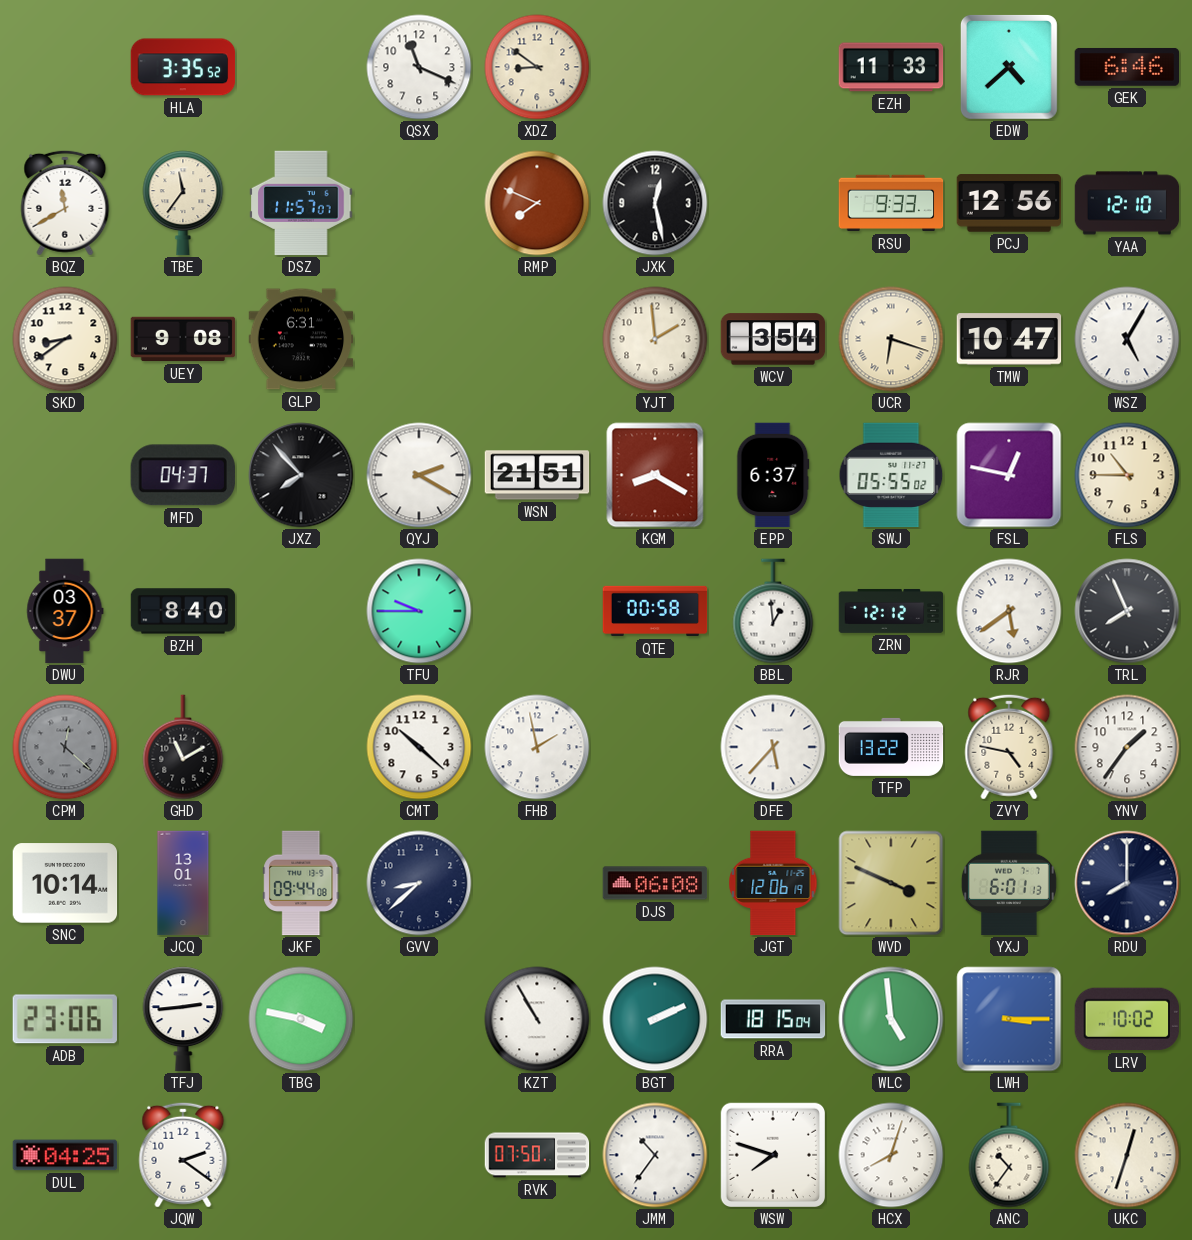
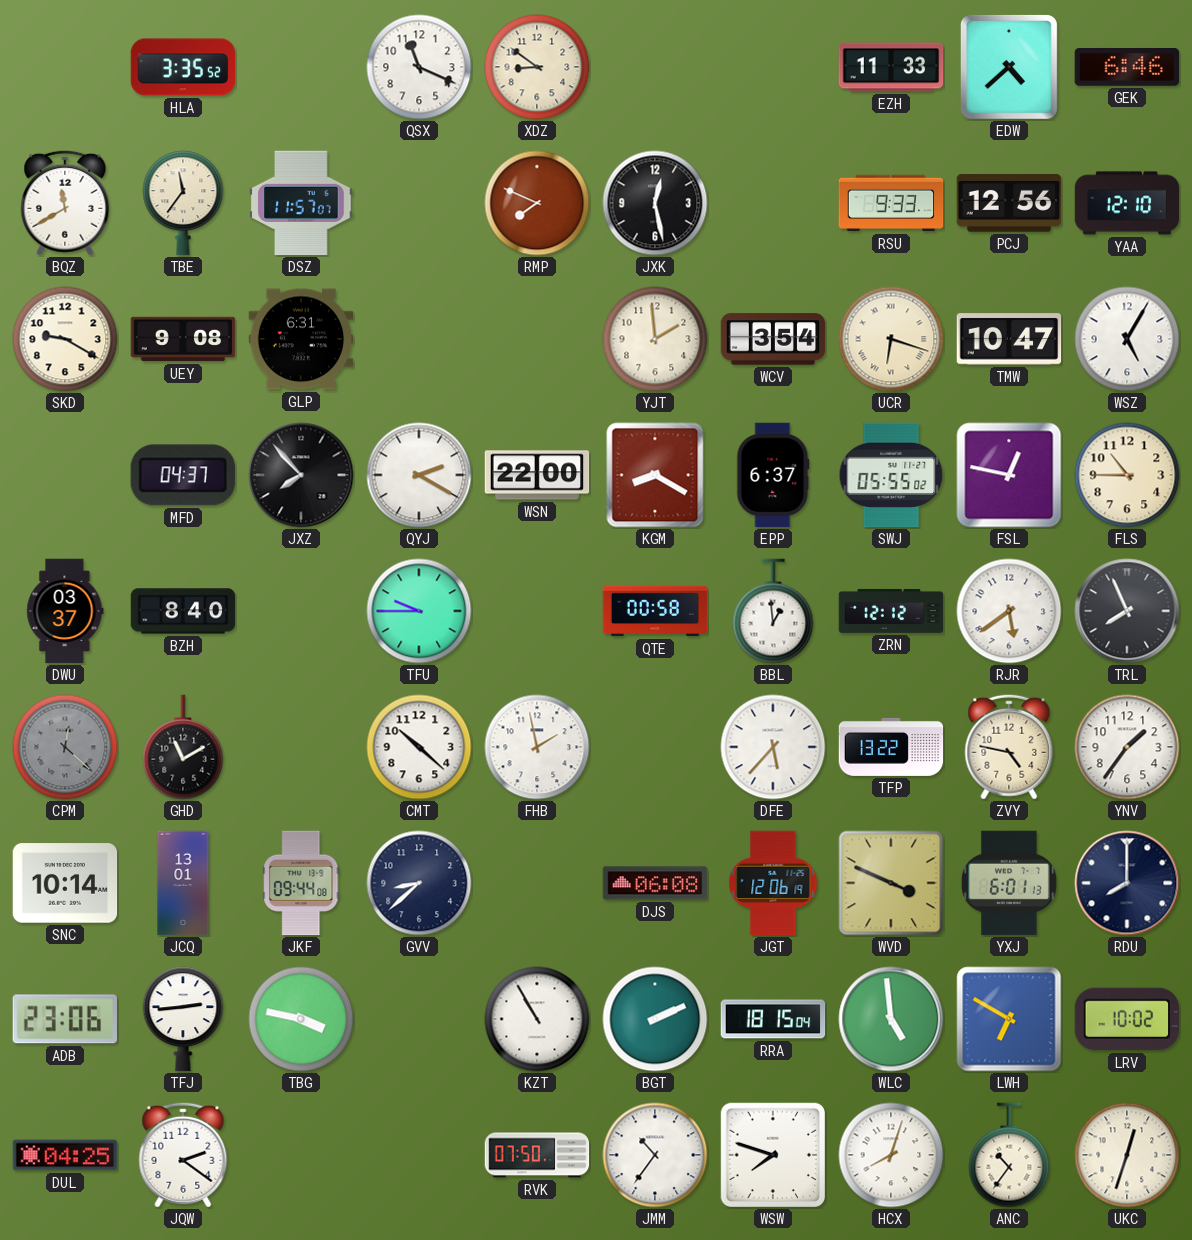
SKD: 8:39 -> 9:20 (65, 339)
WSN: 21:51 -> 22:00 (537, 475)
LWH: 3:15 -> 6:50 (1009, 1019)
